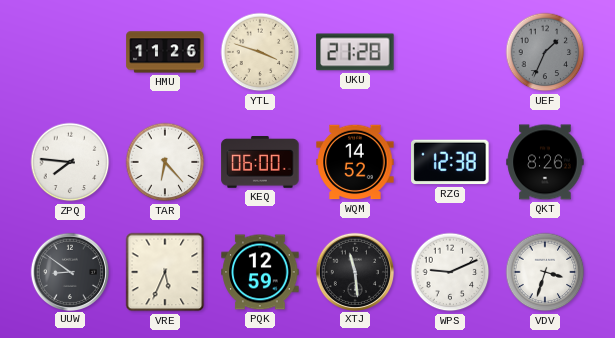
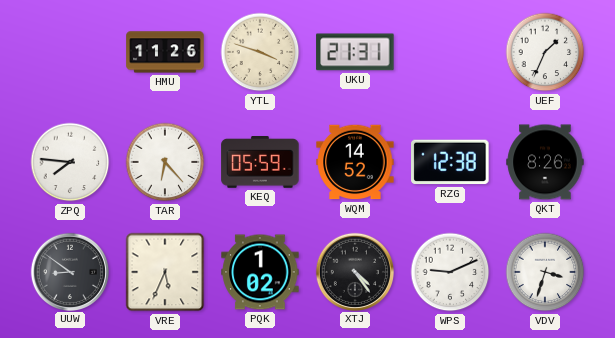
UKU: 21:28 -> 21:31 (355, 52)
UEF dial: grey -> white (545, 52)
KEQ: 06:00 -> 05:59 (260, 163)
PQK: 12:59 -> 1:02 (260, 272)
XTJ: 11:29 -> 4:24 (354, 271)
